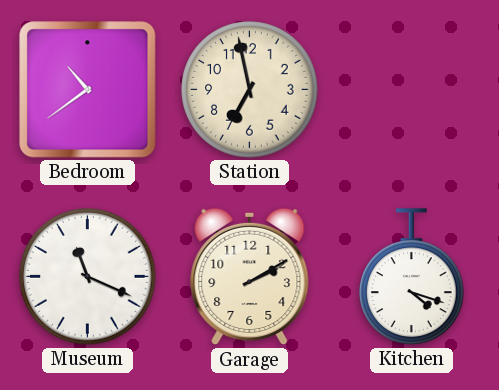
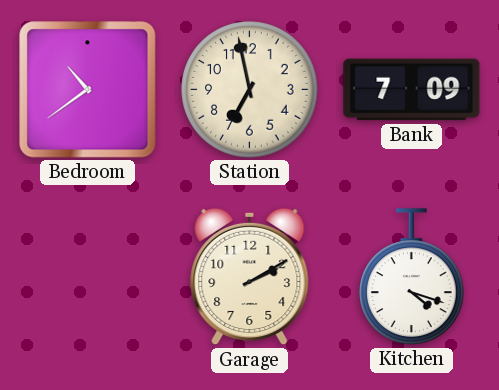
Bank: none -> 7:09 (412, 90)
Museum: 11:19 -> none (88, 277)
